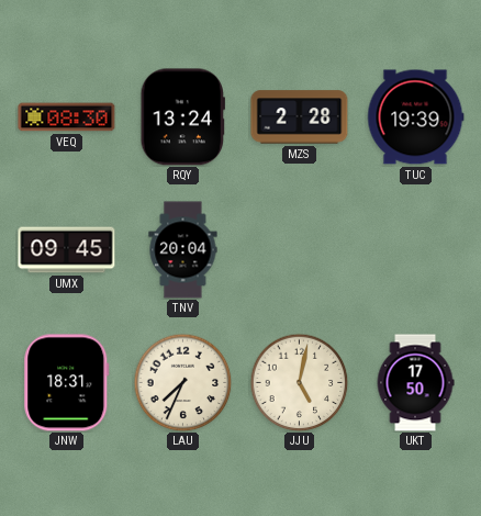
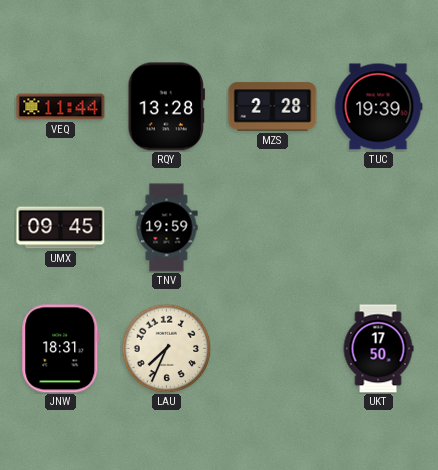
VEQ: 08:30 -> 11:44 (61, 107)
RQY: 13:24 -> 13:28 (166, 107)
TNV: 20:04 -> 19:59 (167, 228)
JJU: 5:02 -> none (299, 382)
